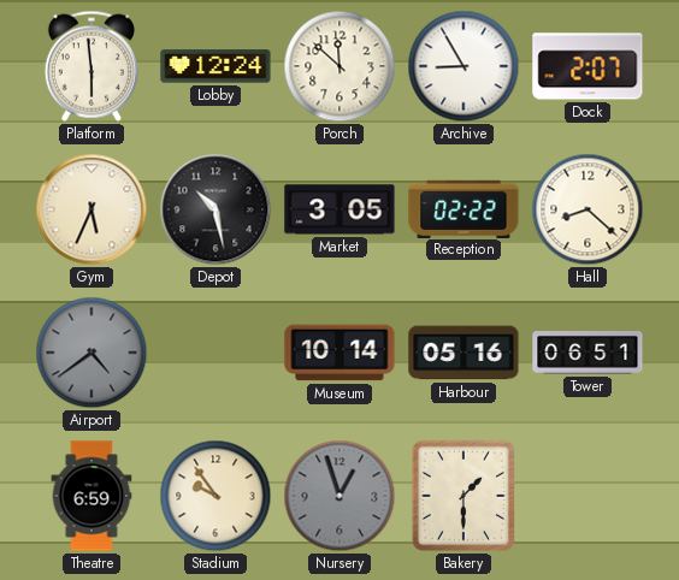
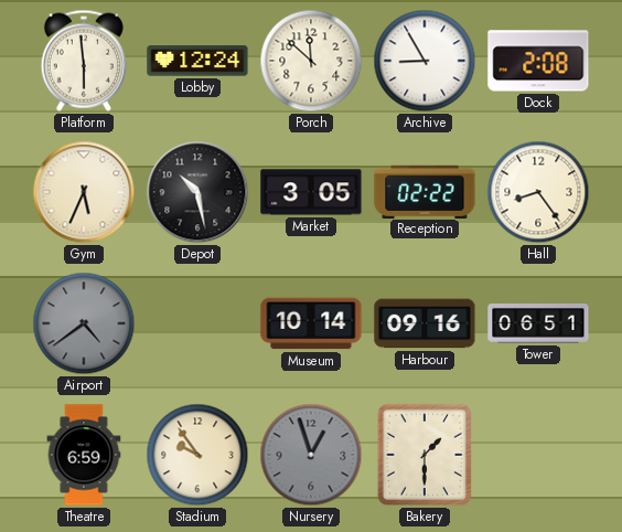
Dock: 2:07 -> 2:08 (538, 61)
Hall: 8:22 -> 8:24 (538, 192)
Harbour: 05:16 -> 09:16 (425, 323)
